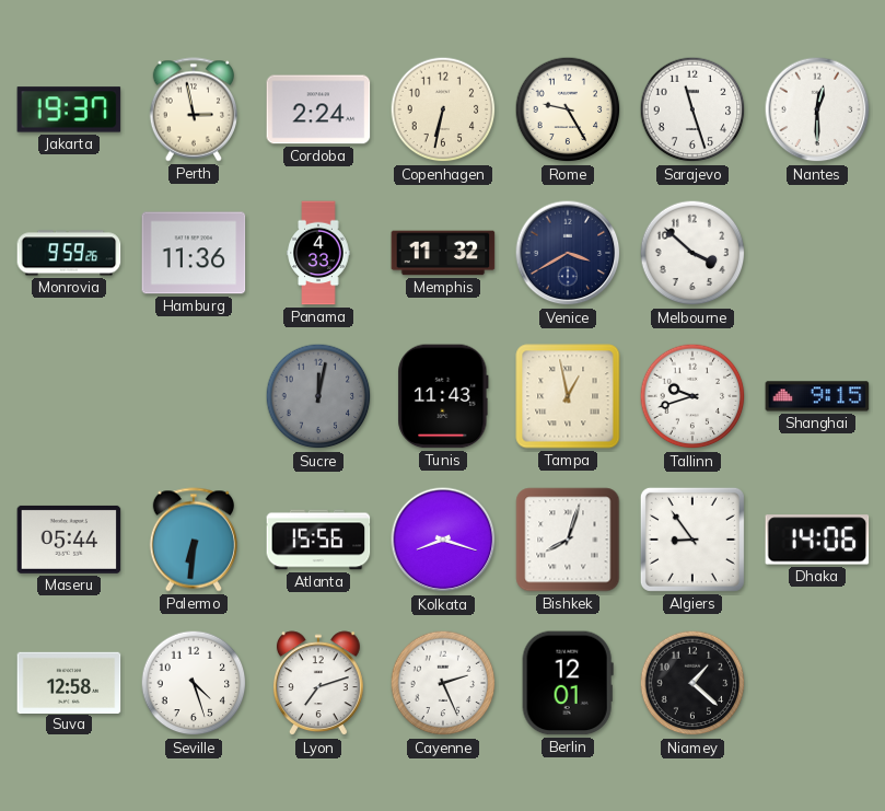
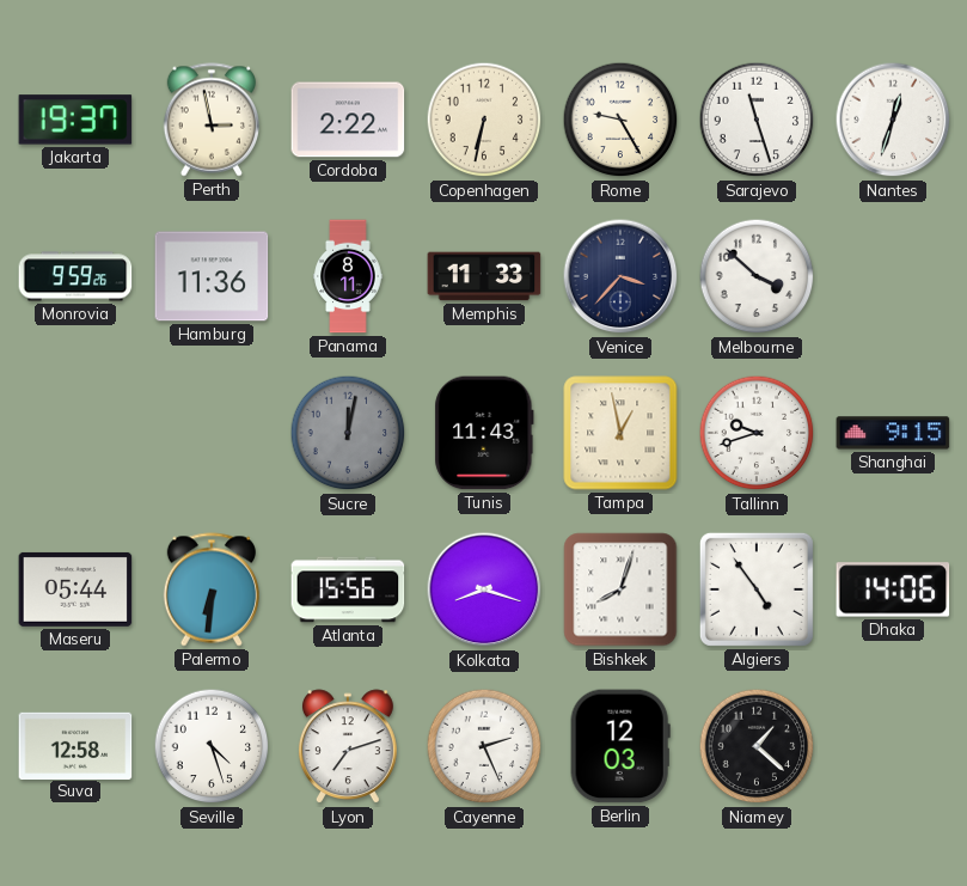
Cordoba: 2:24 -> 2:22 (348, 120)
Nantes: 12:30 -> 12:33 (893, 120)
Panama: 4:33 -> 8:11 (348, 276)
Memphis: 11:32 -> 11:33 (484, 276)
Venice: 3:40 -> 3:37 (620, 276)
Algiers: 8:54 -> 4:54 (757, 589)
Berlin: 12:01 -> 12:03 (620, 746)
